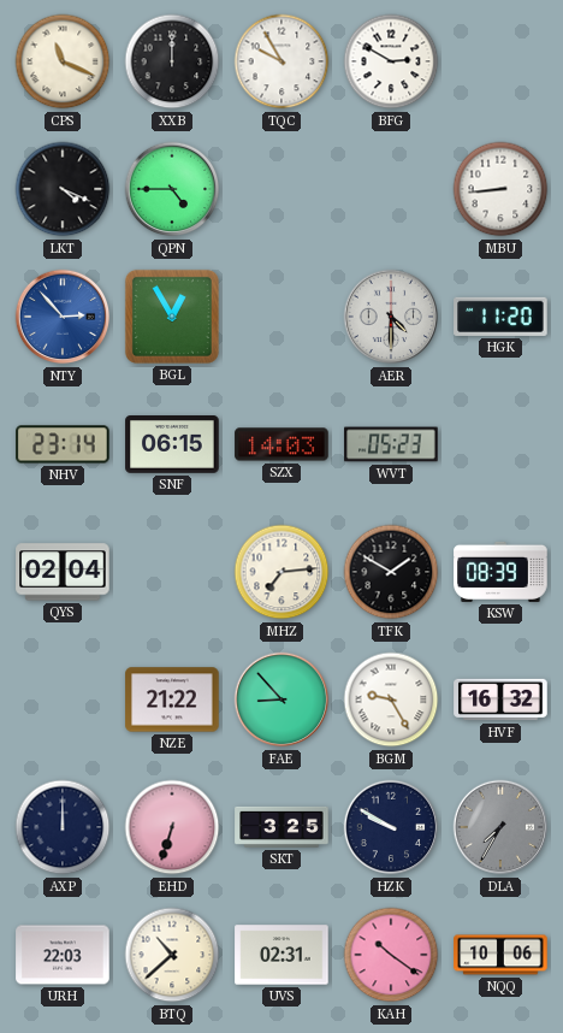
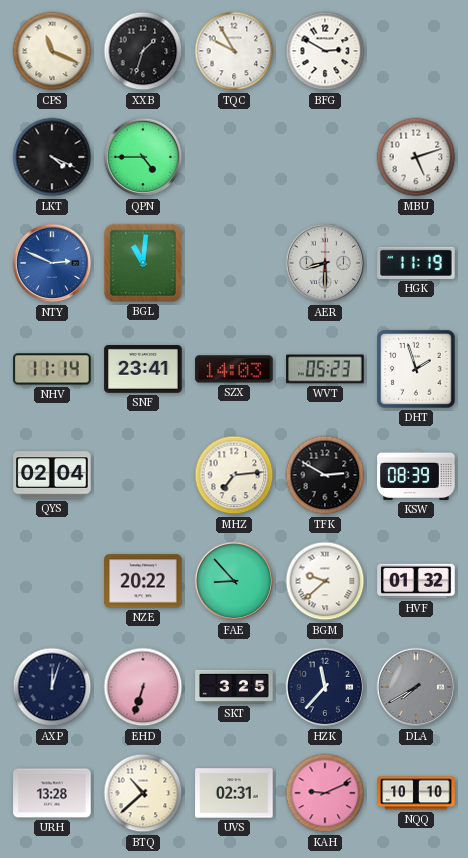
XXB: 12:00 -> 1:33 (143, 51)
MBU: 8:44 -> 5:12 (416, 157)
NTY: 2:53 -> 2:49 (52, 263)
BGL: 12:55 -> 11:01 (143, 263)
AER: 4:30 -> 8:30 (325, 263)
HGK: 11:20 -> 11:19 (416, 263)
NHV: 23:14 -> 11:14 (52, 369)
SNF: 06:15 -> 23:41 (143, 370)
DHT: none -> 1:57 (416, 369)
TFK: 1:50 -> 2:50 (325, 475)
NZE: 21:22 -> 20:22 (143, 581)
BGM: 9:25 -> 9:38 (325, 581)
HVF: 16:32 -> 01:32 (416, 581)
AXP: 12:00 -> 12:03 (52, 687)
HZK: 9:50 -> 11:37 (325, 687)
DLA: 7:35 -> 7:40 (416, 687)
URH: 22:03 -> 13:28 (52, 793)
KAH: 10:21 -> 9:11 (325, 793)
NQQ: 10:06 -> 10:10 (416, 793)
